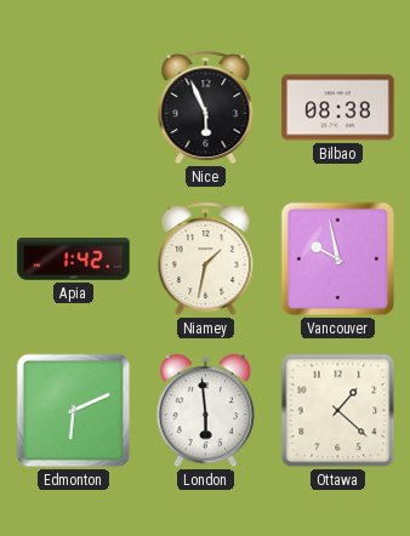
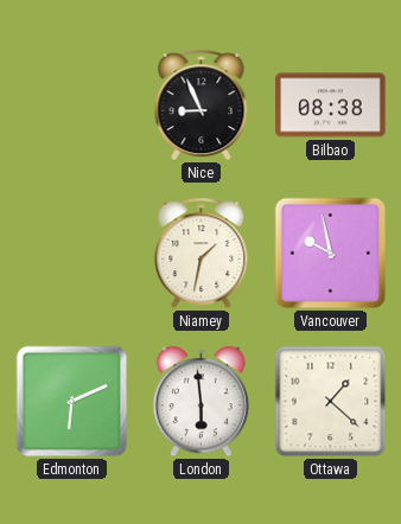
Nice: 5:56 -> 8:56 (202, 106)
Apia: 1:42 -> none (74, 260)
